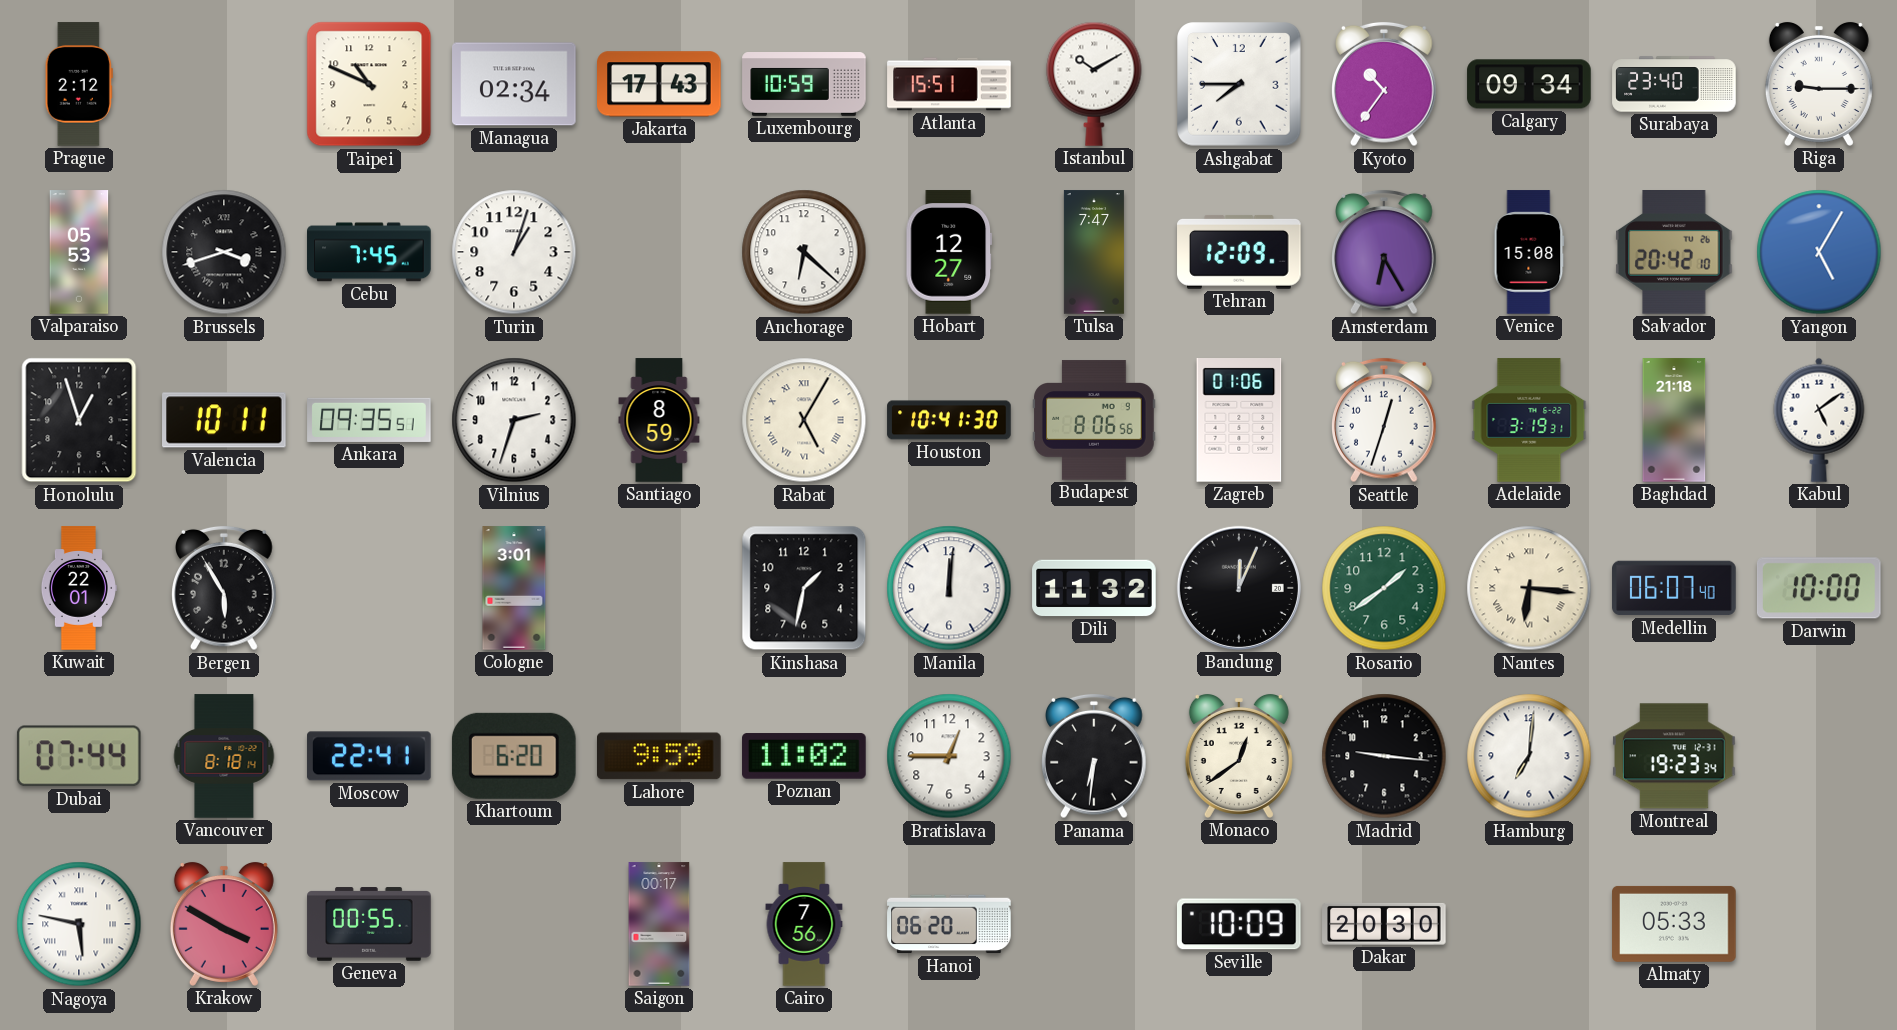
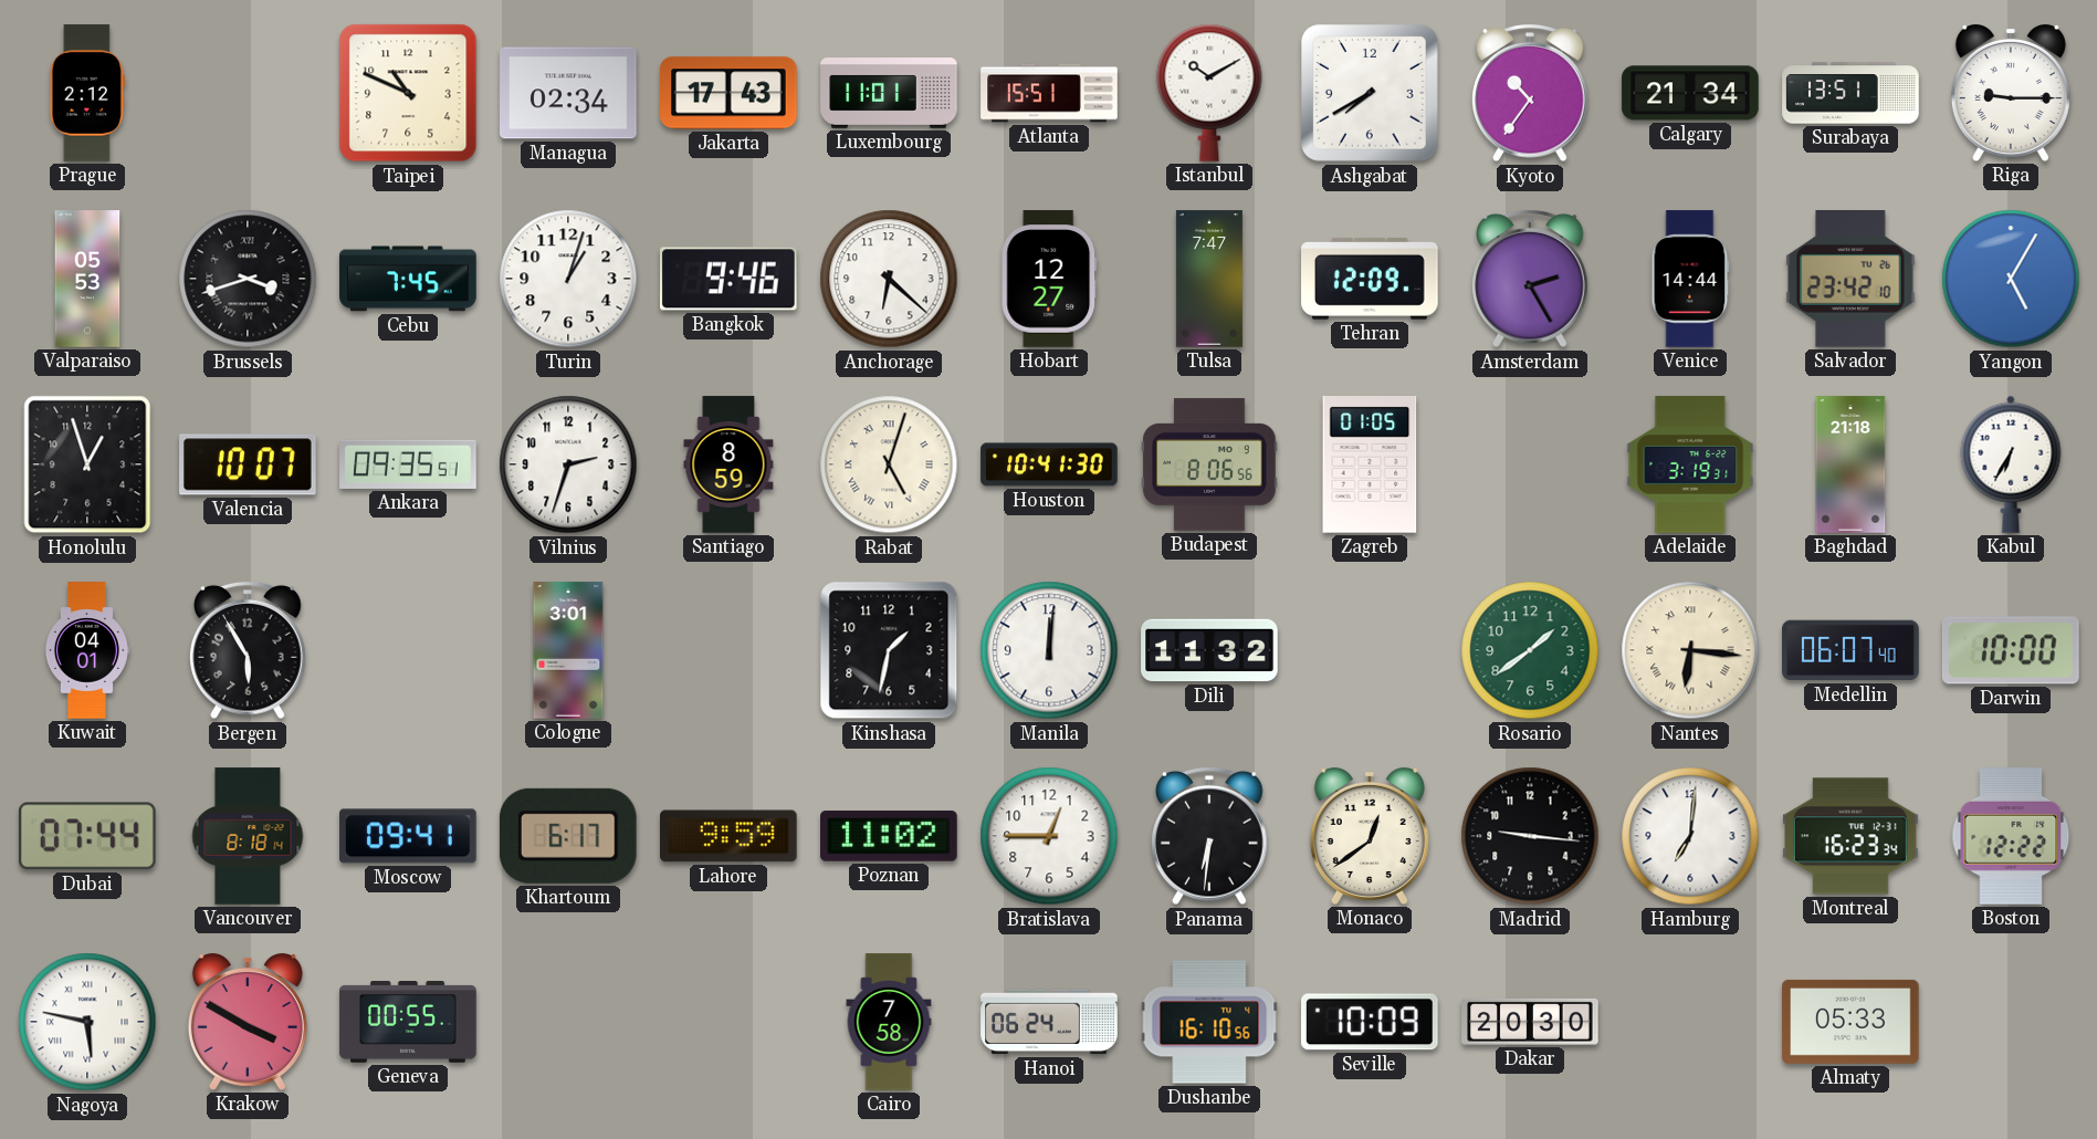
Luxembourg: 10:59 -> 11:01 (889, 94)
Ashgabat: 7:45 -> 7:40 (1370, 93)
Calgary: 09:34 -> 21:34 (1690, 93)
Surabaya: 23:40 -> 13:51 (1850, 93)
Bangkok: none -> 9:46 (730, 279)
Amsterdam: 6:25 -> 2:25 (1531, 279)
Venice: 15:08 -> 14:44 (1690, 279)
Salvador: 20:42 -> 23:42 (1850, 280)
Valencia: 10:11 -> 10:07 (248, 464)
Rabat: 5:05 -> 5:03 (889, 464)
Zagreb: 01:06 -> 01:05 (1370, 466)
Seattle: 12:33 -> none (1385, 420)
Kabul: 5:09 -> 6:35 (2011, 464)
Kuwait: 22:01 -> 04:01 (86, 650)
Bandung: 12:04 -> none (1239, 588)
Moscow: 22:41 -> 09:41 (408, 836)
Khartoum: 6:20 -> 6:17 (568, 836)
Montreal: 19:23 -> 16:23 (1852, 836)
Boston: none -> 12:22 (2011, 837)
Saigon: 00:17 -> none (659, 924)
Cairo: 7:56 -> 7:58 (889, 1022)
Hanoi: 06:20 -> 06:24 (1049, 1022)
Dushanbe: none -> 16:10 (1209, 1022)
